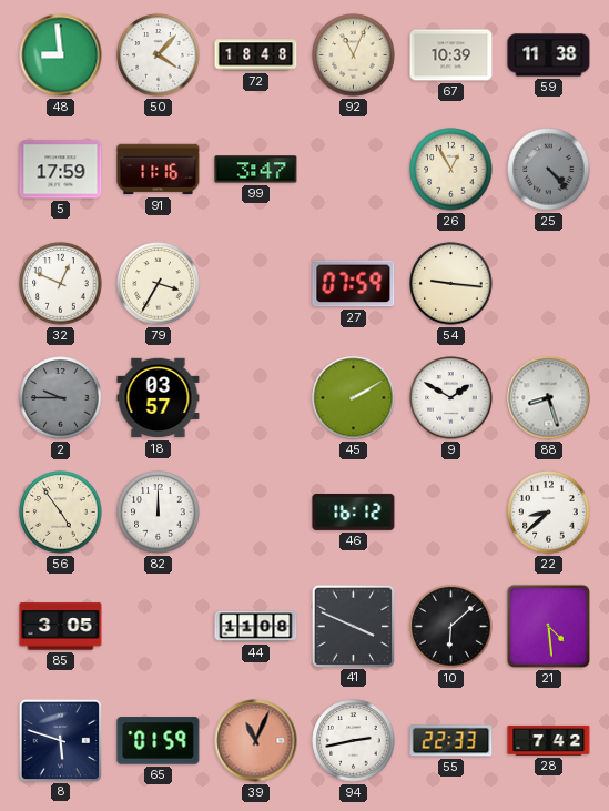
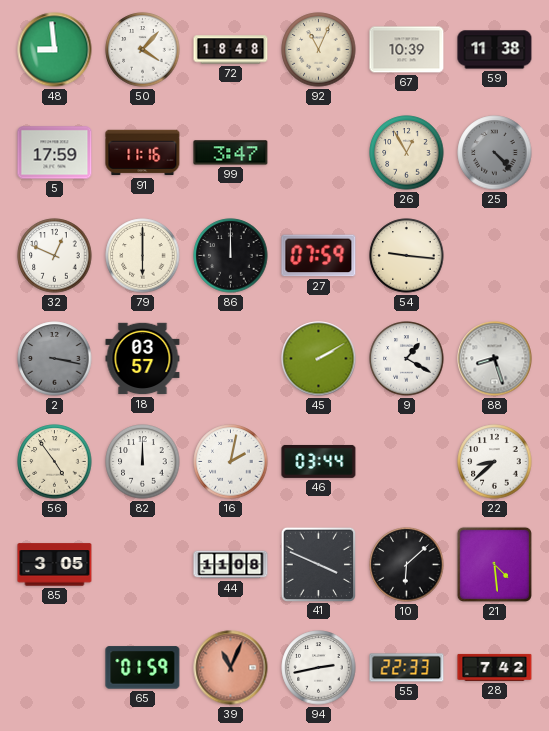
79: 3:35 -> 6:00 (143, 256)
86: none -> 12:00 (231, 256)
2: 9:45 -> 3:17 (55, 359)
9: 1:50 -> 1:20 (407, 359)
16: none -> 2:02 (231, 462)
46: 16:12 -> 03:44 (319, 461)
8: 5:48 -> none (60, 740)
